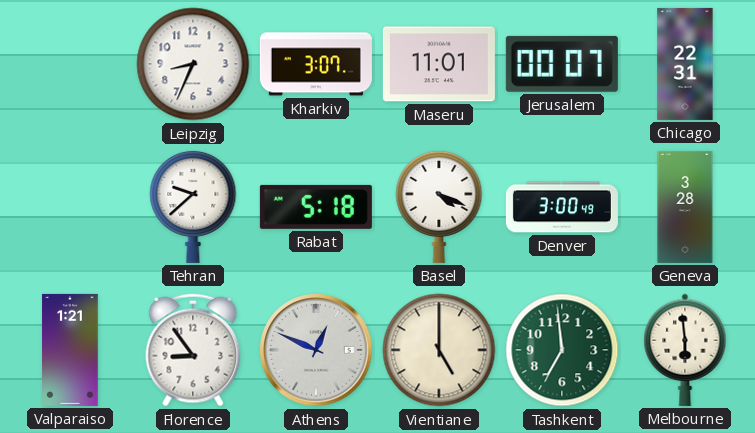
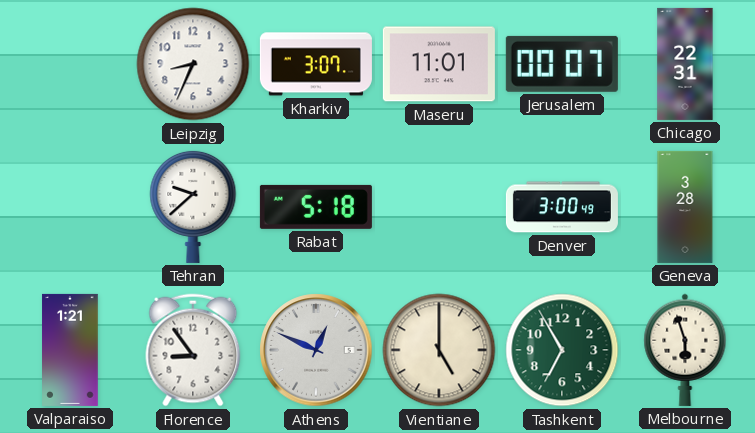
Basel: 4:19 -> none (439, 206)
Tashkent: 6:59 -> 6:55 (562, 350)
Melbourne: 5:59 -> 5:57 (685, 350)
